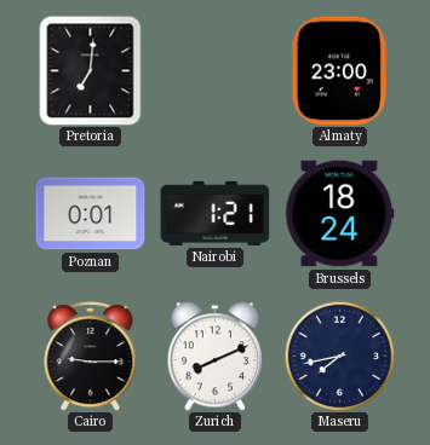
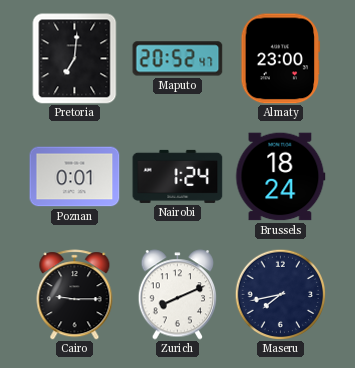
Maputo: none -> 20:52 (178, 59)
Nairobi: 1:21 -> 1:24 (178, 176)
